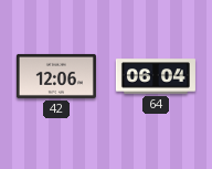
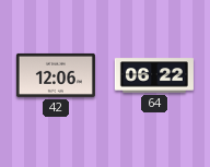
64: 06:04 -> 06:22 (154, 75)
